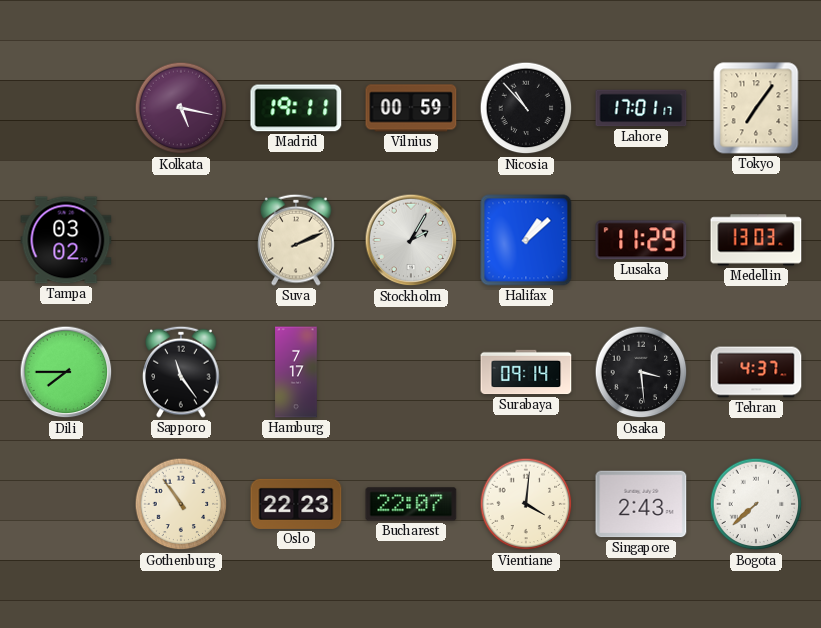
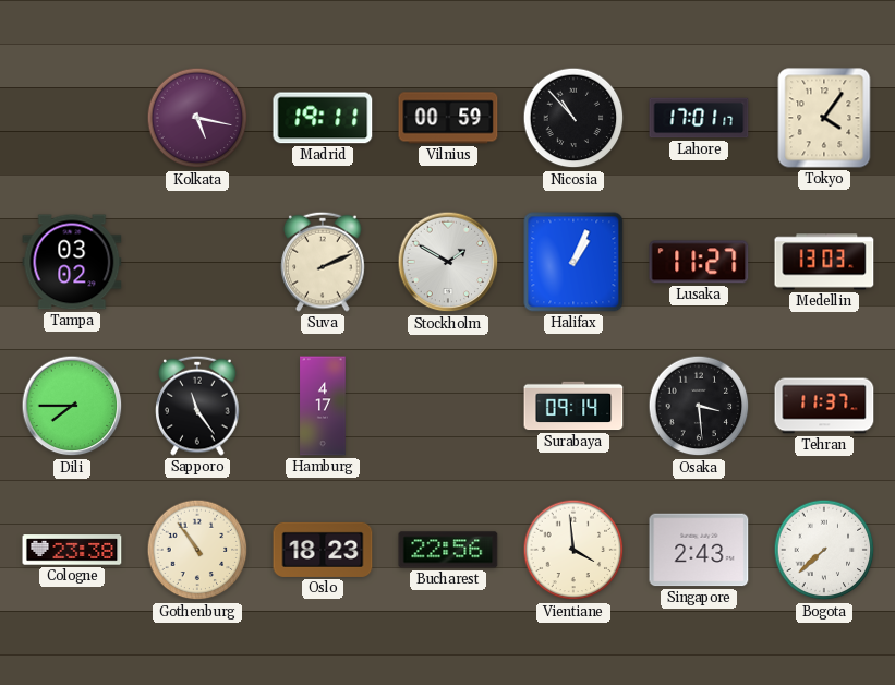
Tokyo: 7:06 -> 4:06 (824, 118)
Stockholm: 2:05 -> 1:50 (448, 262)
Halifax: 1:08 -> 1:04 (573, 262)
Lusaka: 11:29 -> 11:27 (699, 262)
Hamburg: 7:17 -> 4:17 (323, 406)
Tehran: 4:37 -> 11:37 (824, 406)
Cologne: none -> 23:38 (72, 550)
Oslo: 22:23 -> 18:23 (323, 550)
Bucharest: 22:07 -> 22:56 (448, 550)
Vientiane: 4:01 -> 3:59 (573, 550)
